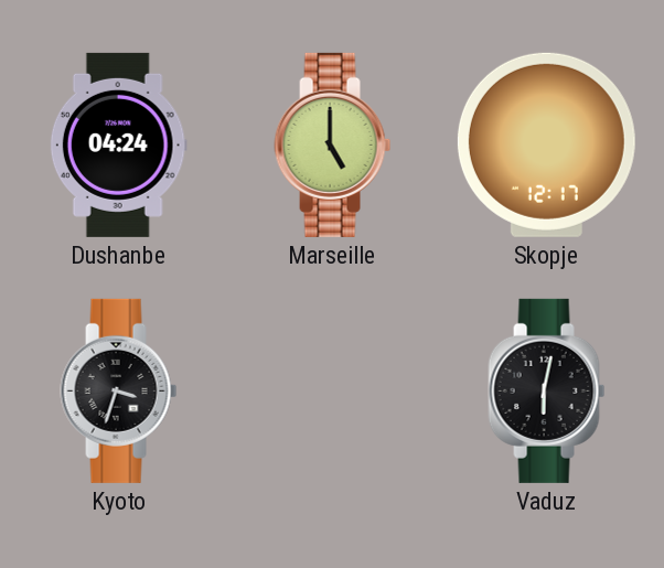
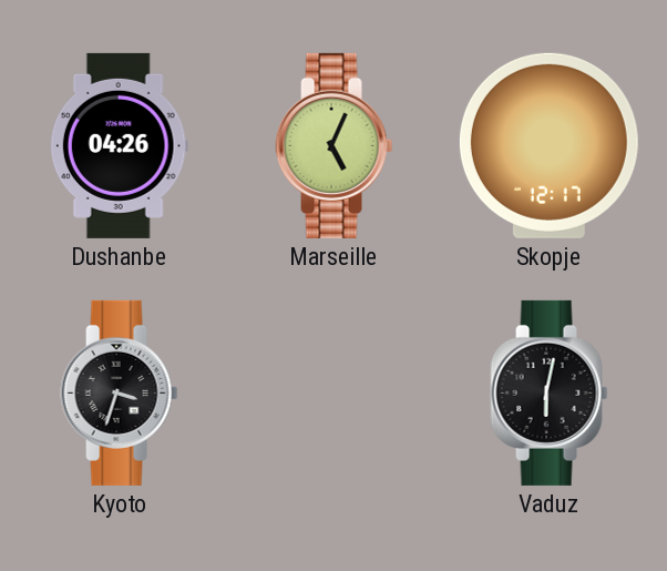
Dushanbe: 04:24 -> 04:26 (119, 145)
Marseille: 5:00 -> 5:04 (335, 145)
